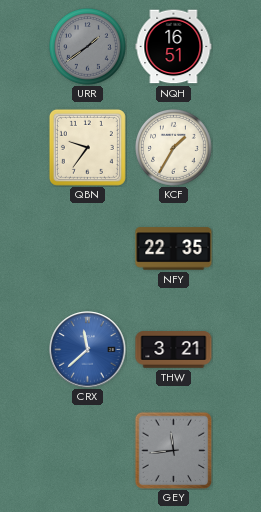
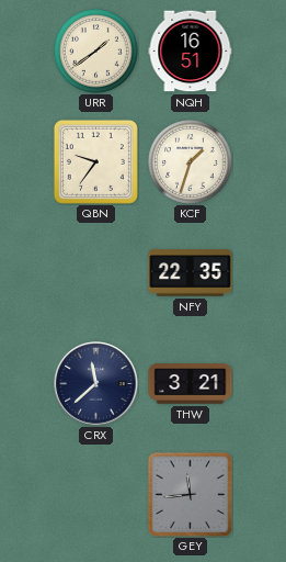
URR dial: grey -> cream (96, 52)
KCF: 1:35 -> 1:33 (191, 162)
CRX dial: blue -> navy (96, 384)
